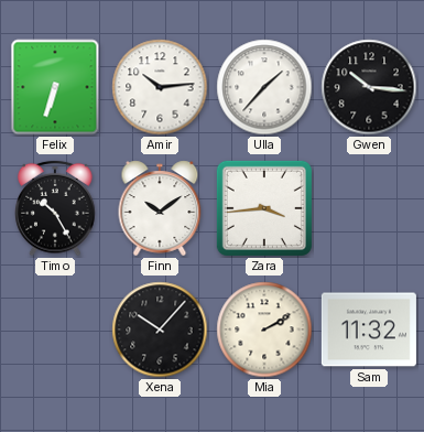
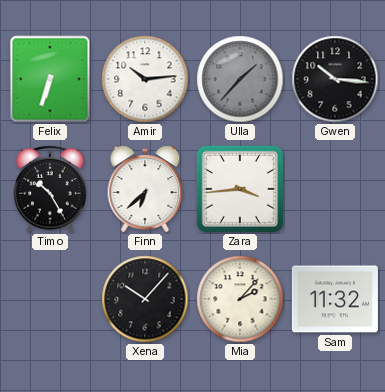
Ulla dial: white -> grey (240, 79)
Finn: 10:09 -> 6:38 (145, 189)
Mia: 2:10 -> 2:07 (240, 299)
